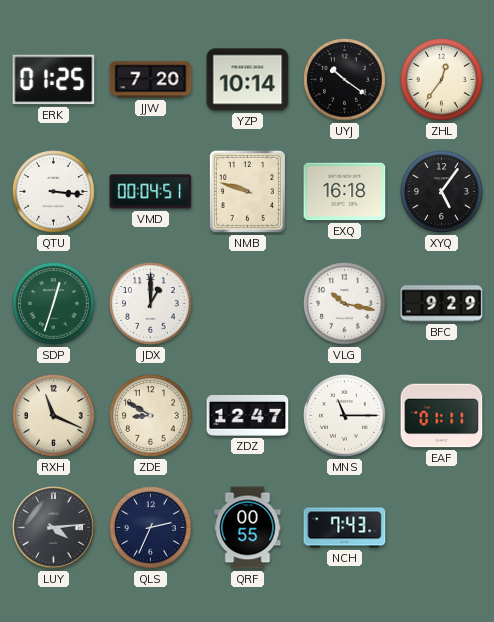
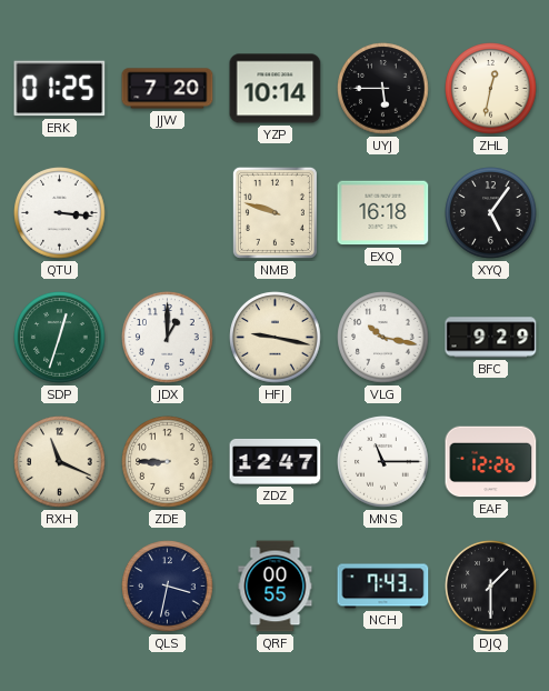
UYJ: 10:21 -> 5:45 (383, 89)
ZHL: 12:36 -> 12:32 (491, 89)
VMD: 00:04 -> none (151, 192)
HFJ: none -> 9:17 (276, 338)
ZDE: 8:50 -> 8:45 (168, 462)
EAF: 01:11 -> 12:26 (491, 462)
LUY: 4:14 -> none (54, 528)
QLS: 2:34 -> 3:32 (168, 587)
DJQ: none -> 1:30 (491, 587)
